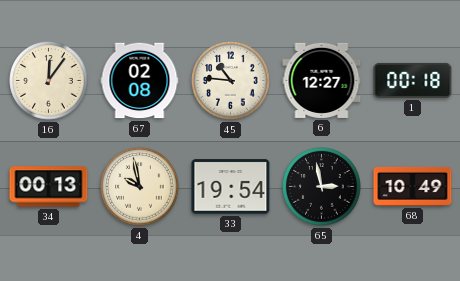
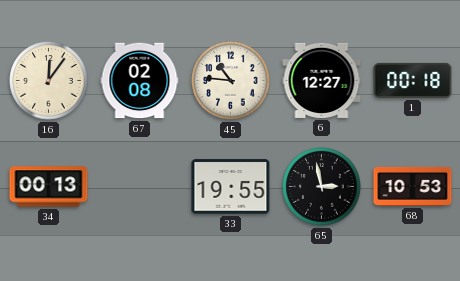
4: 9:58 -> none (140, 187)
33: 19:54 -> 19:55 (231, 187)
68: 10:49 -> 10:53 (413, 186)
